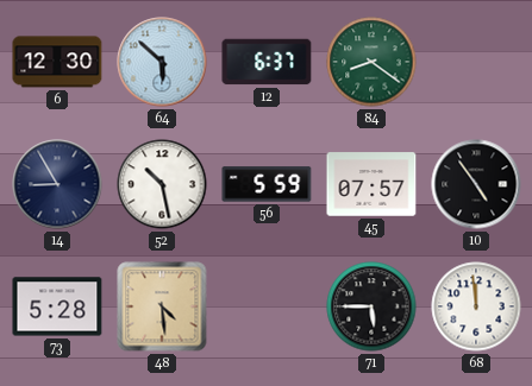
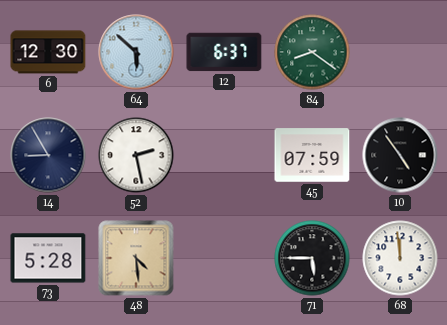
52: 10:28 -> 2:28 (136, 155)
56: 5:59 -> none (267, 184)
45: 07:57 -> 07:59 (312, 155)
